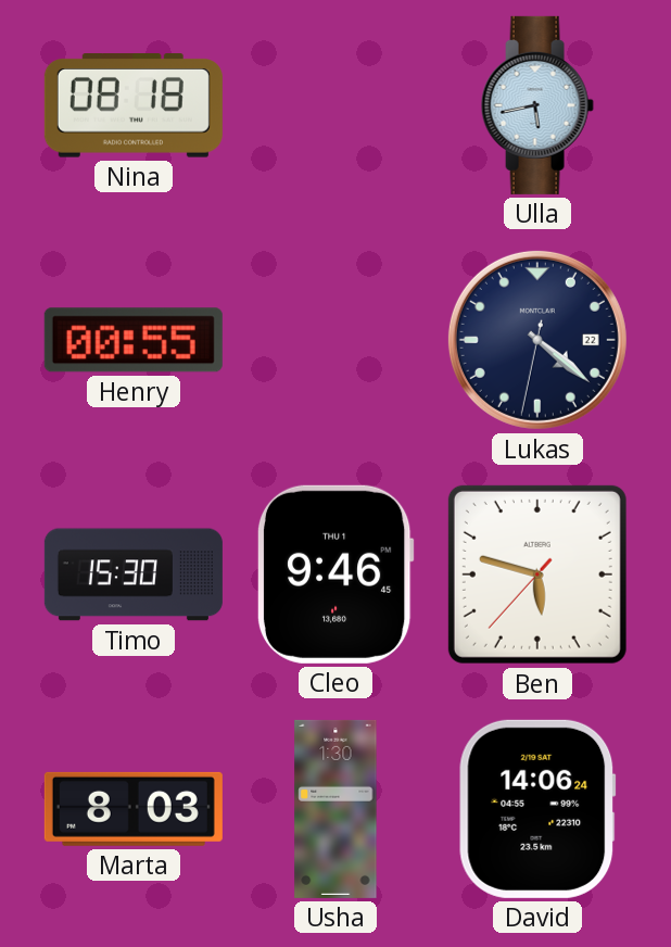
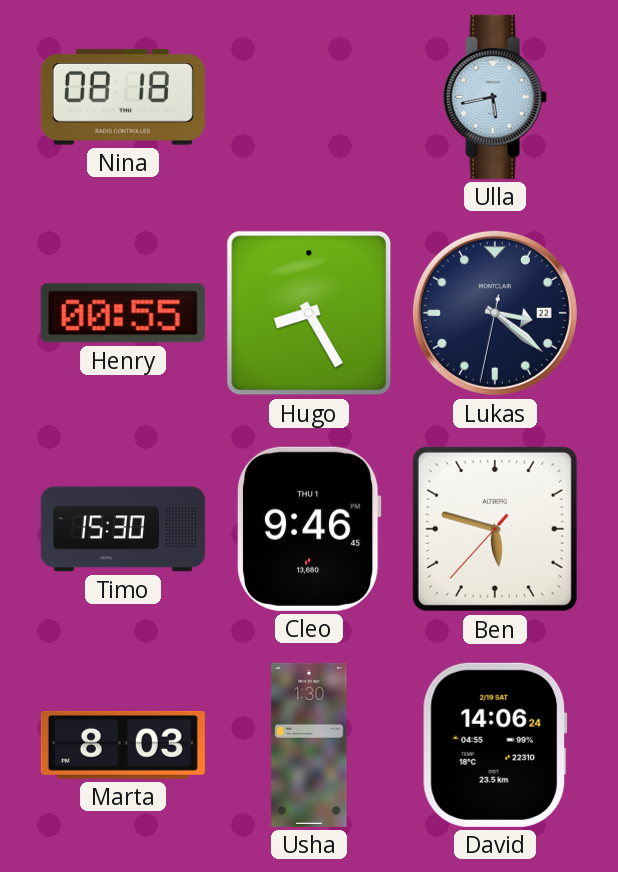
Hugo: none -> 8:25 (309, 313)
Lukas: 4:21 -> 3:21 (495, 313)
